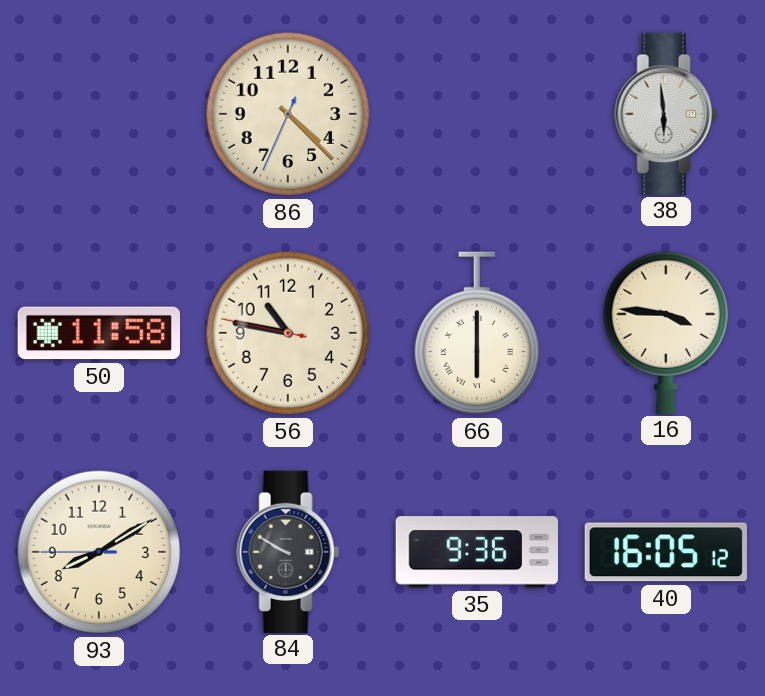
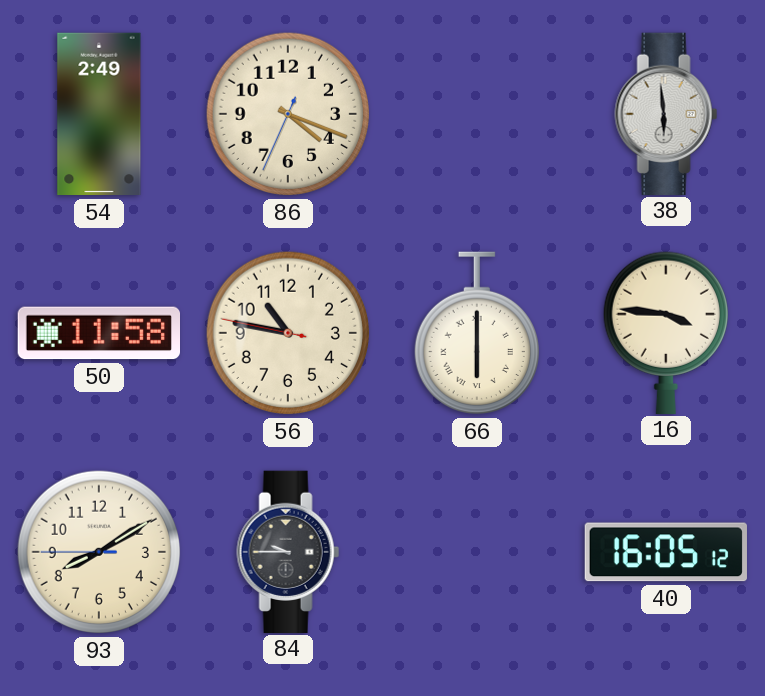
54: none -> 2:49 (99, 114)
86: 4:22 -> 4:18 (288, 114)
84: 9:50 -> 9:45 (288, 551)
35: 9:36 -> none (476, 552)
